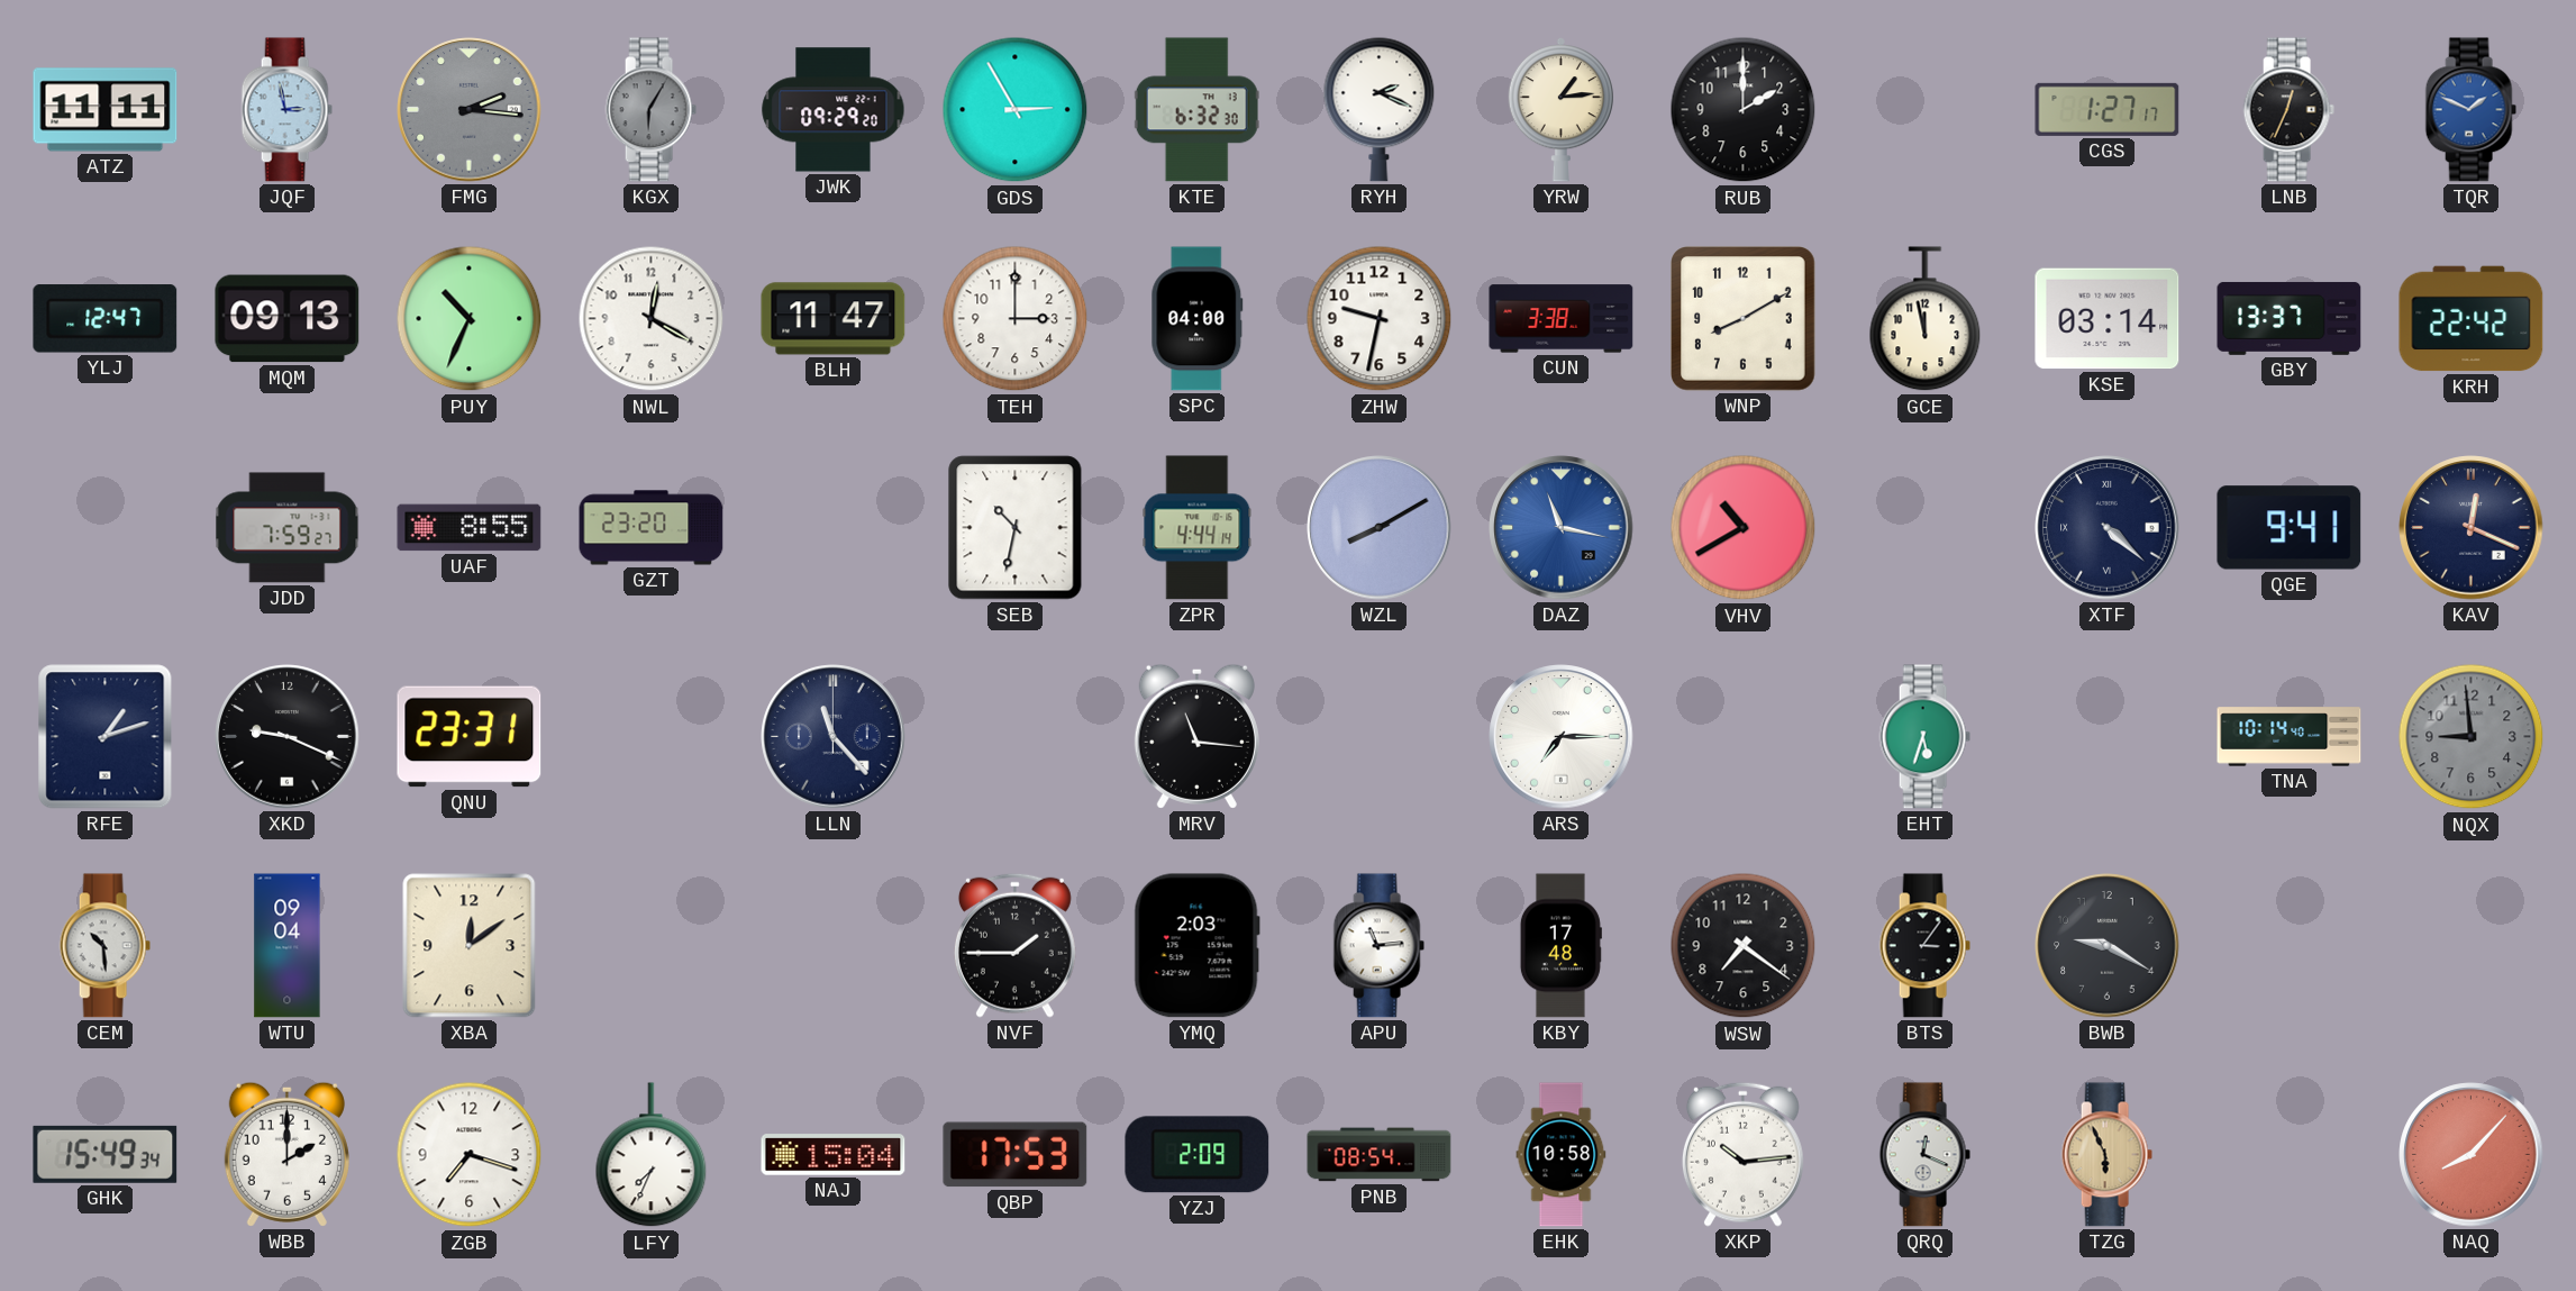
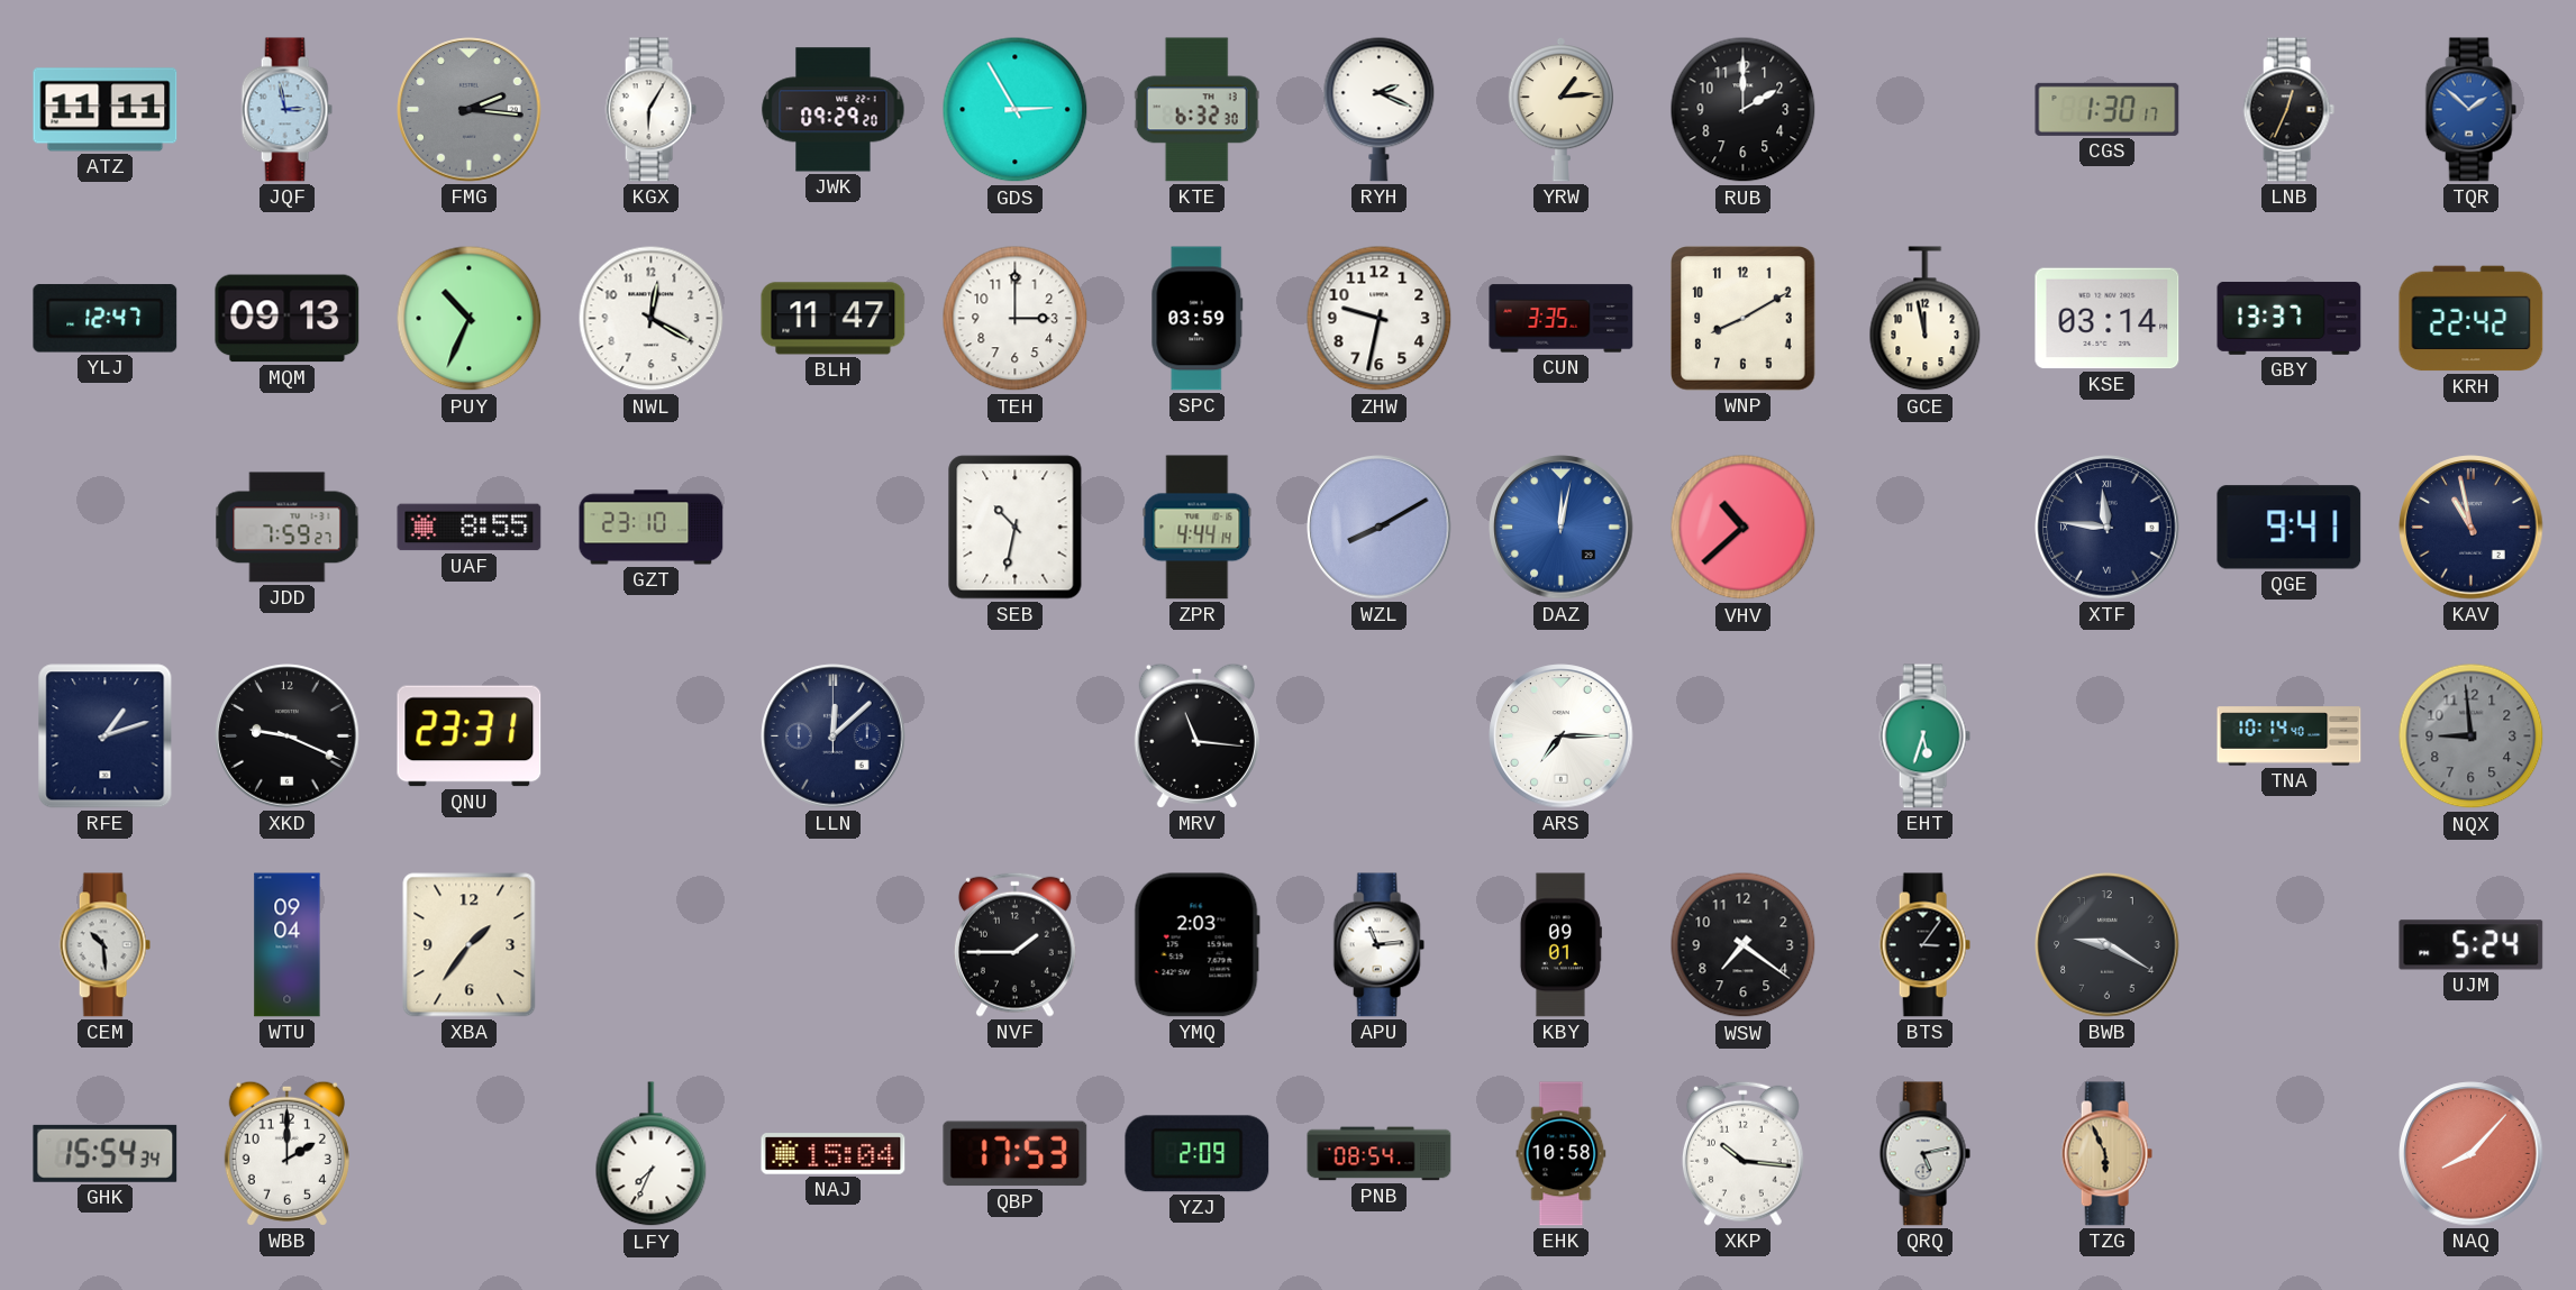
KGX dial: grey -> white (650, 110)
CGS: 1:27 -> 1:30 (2108, 109)
TQR: 1:49 -> 1:52 (2470, 110)
SPC: 04:00 -> 03:59 (1198, 319)
CUN: 3:38 -> 3:35 (1562, 319)
GZT: 23:20 -> 23:10 (652, 528)
DAZ: 11:17 -> 12:02 (1562, 528)
VHV: 10:40 -> 10:38 (1744, 528)
XTF: 4:22 -> 11:46 (2108, 528)
KAV: 12:19 -> 10:58 (2472, 528)
LLN: 11:23 -> 12:08 (834, 737)
XBA: 12:09 -> 1:36 (470, 945)
KBY: 17:48 -> 09:01 (1560, 945)
UJM: none -> 5:24 (2472, 945)
GHK: 15:49 -> 15:54 (106, 1153)
ZGB: 7:18 -> none (470, 1155)
XKP: 10:14 -> 10:16 (1742, 1153)
QRQ: 12:19 -> 5:13 (1924, 1154)
